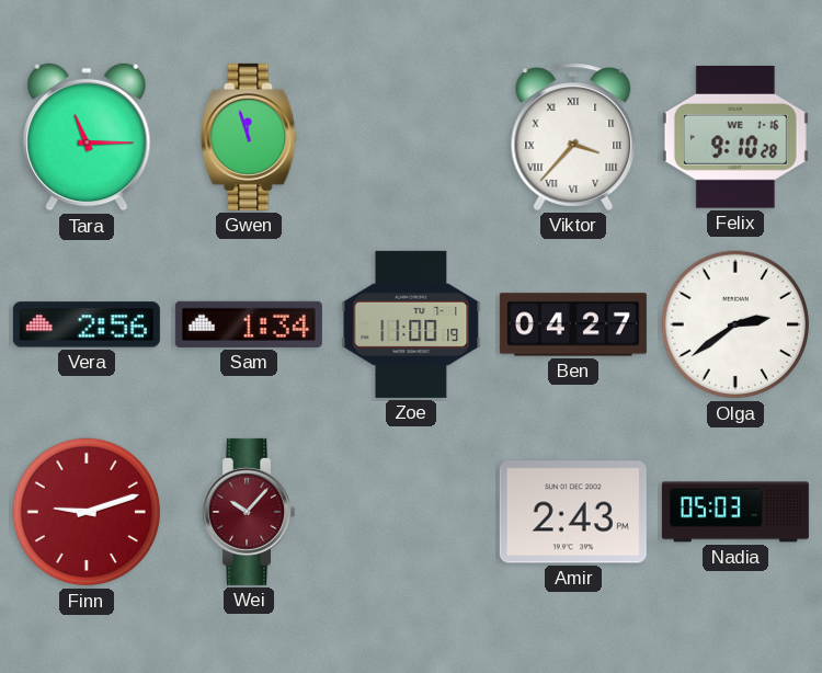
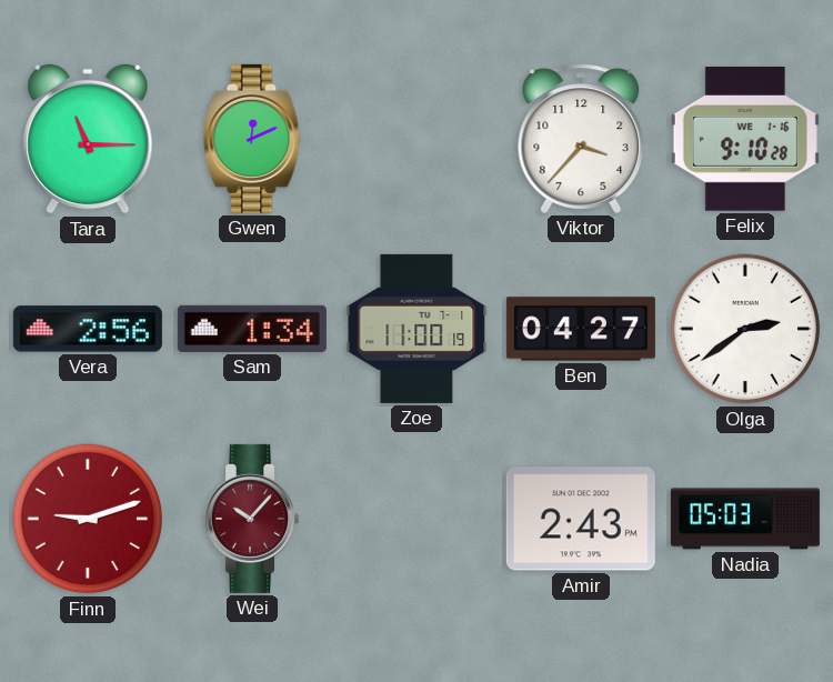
Gwen: 11:57 -> 12:11 (252, 139)
Viktor numerals: Roman -> Arabic (581, 139)
